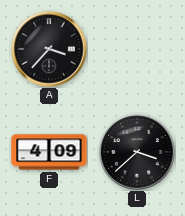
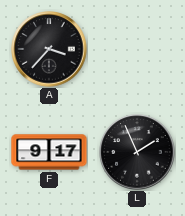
F: 4:09 -> 9:17 (49, 152)
L: 3:38 -> 1:56 (137, 152)
